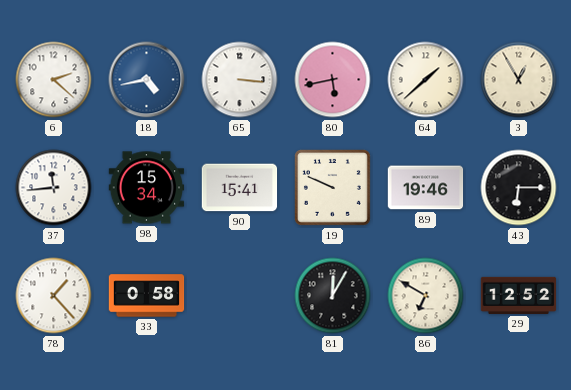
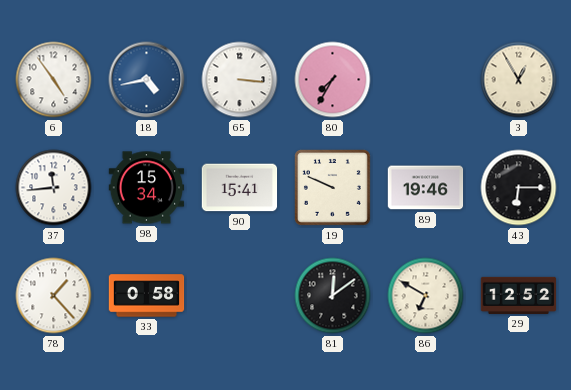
6: 2:22 -> 4:54 (54, 80)
80: 5:43 -> 7:35 (333, 80)
64: 1:38 -> none (426, 80)
81: 12:05 -> 12:09 (333, 296)
